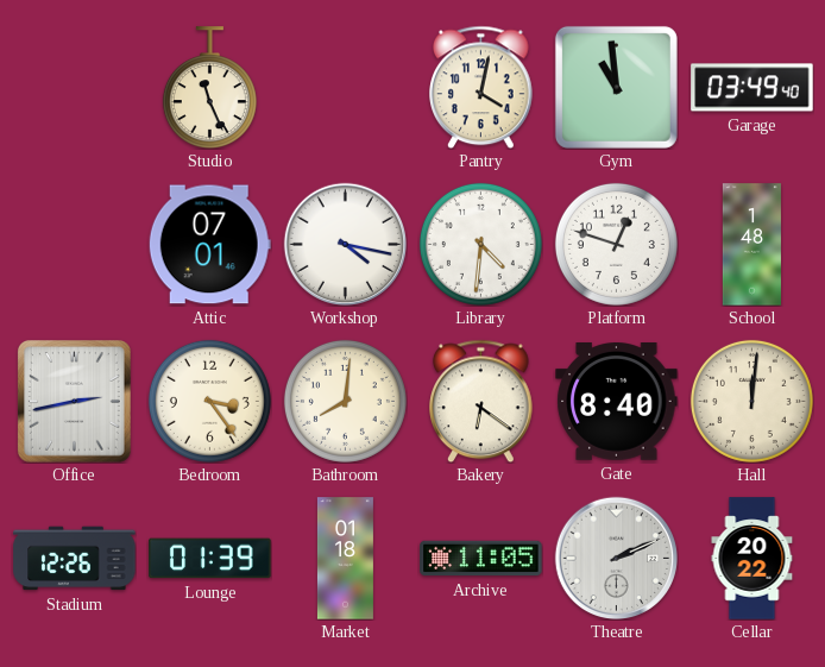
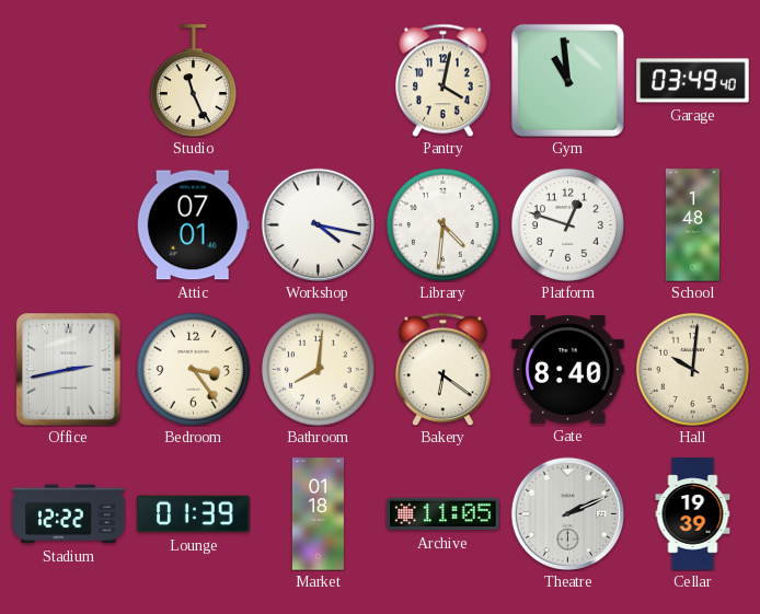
Hall: 12:01 -> 10:01 (692, 369)
Stadium: 12:26 -> 12:22 (69, 514)
Cellar: 20:22 -> 19:39 (693, 514)
